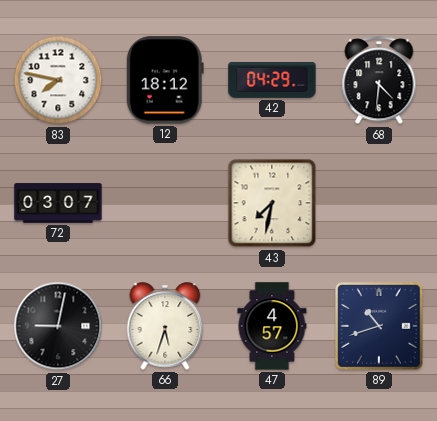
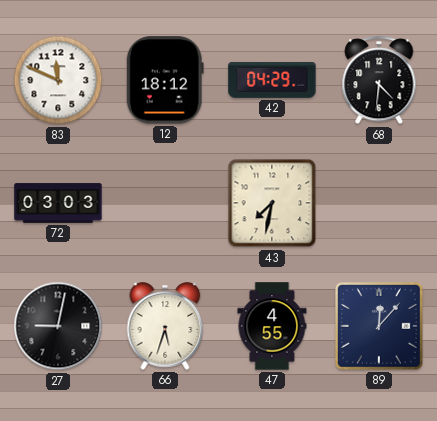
83: 7:47 -> 11:49 (58, 80)
72: 03:07 -> 03:03 (58, 203)
47: 4:57 -> 4:55 (272, 326)
89: 10:42 -> 12:07 (380, 327)
